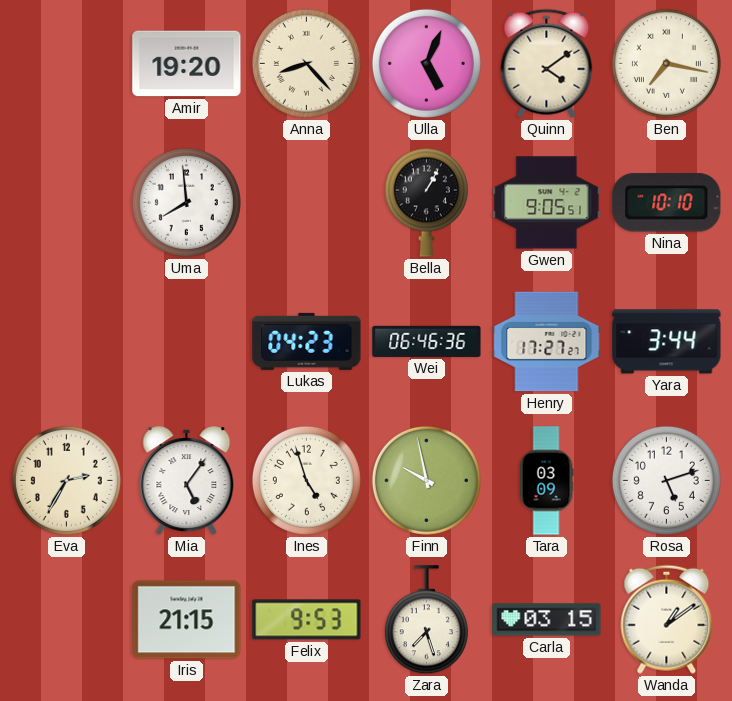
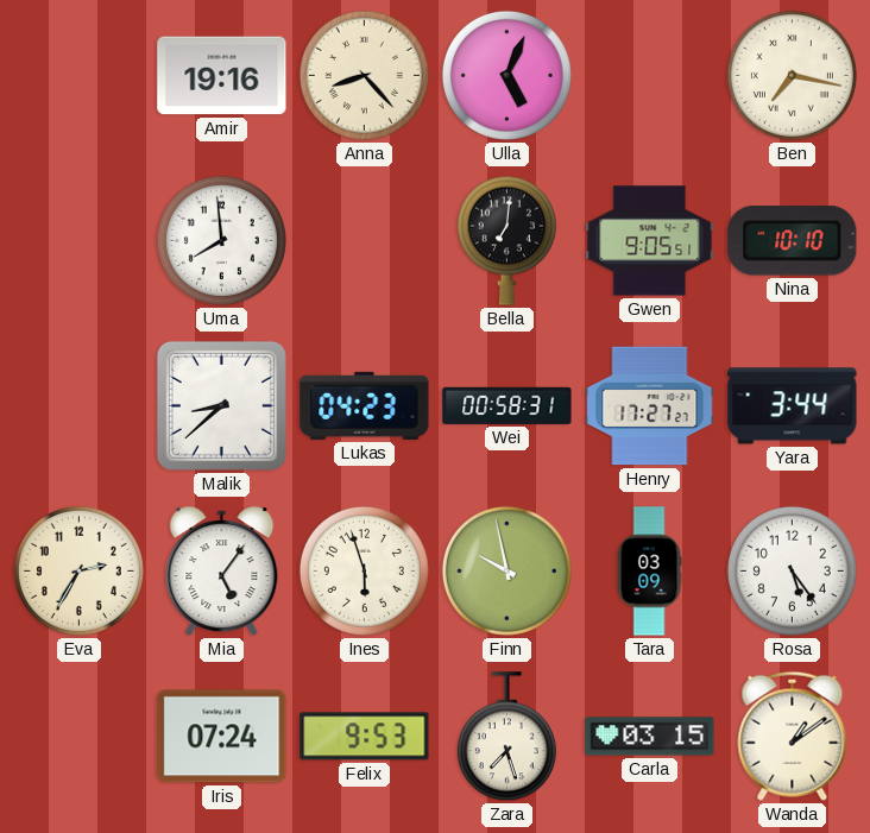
Amir: 19:20 -> 19:16 (222, 76)
Quinn: 4:09 -> none (547, 63)
Bella: 1:05 -> 7:01 (506, 240)
Malik: none -> 8:38 (221, 405)
Wei: 06:46 -> 00:58 (508, 405)
Ines: 4:57 -> 5:57 (364, 570)
Rosa: 5:12 -> 5:24 (792, 570)
Iris: 21:15 -> 07:24 (222, 737)
